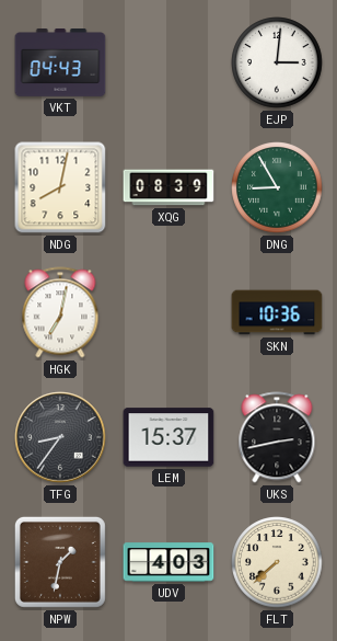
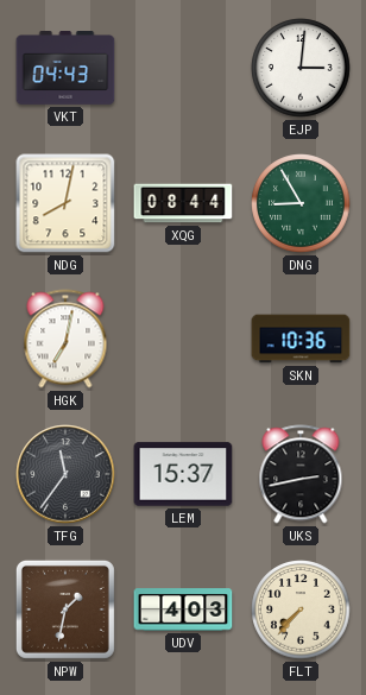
XQG: 08:39 -> 08:44 (183, 203)
TFG: 8:36 -> 11:36 (65, 474)
FLT: 7:38 -> 7:37 (301, 609)
